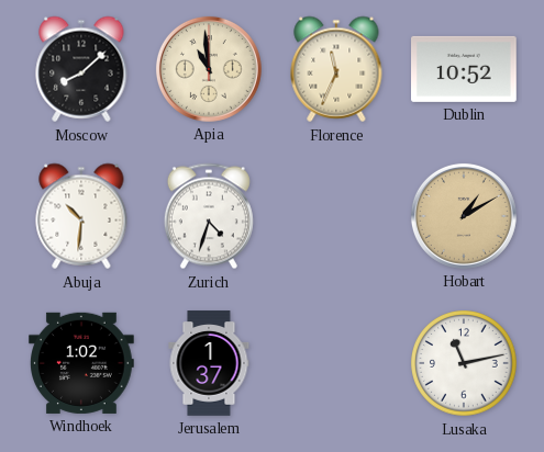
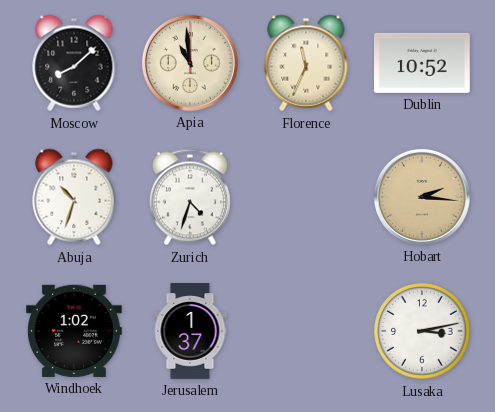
Abuja: 10:31 -> 10:33 (74, 197)
Hobart: 1:10 -> 2:16 (422, 197)
Lusaka: 11:13 -> 3:13 (422, 331)
